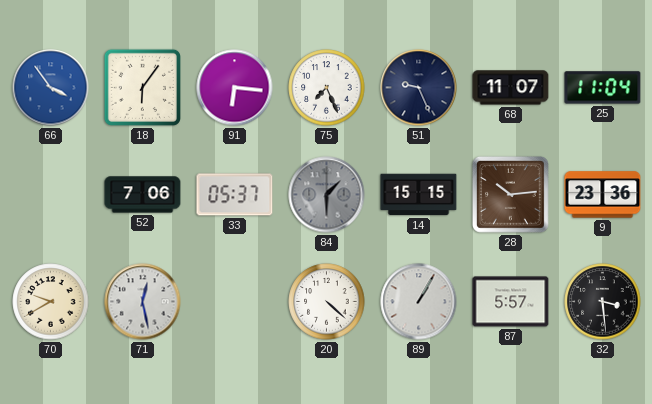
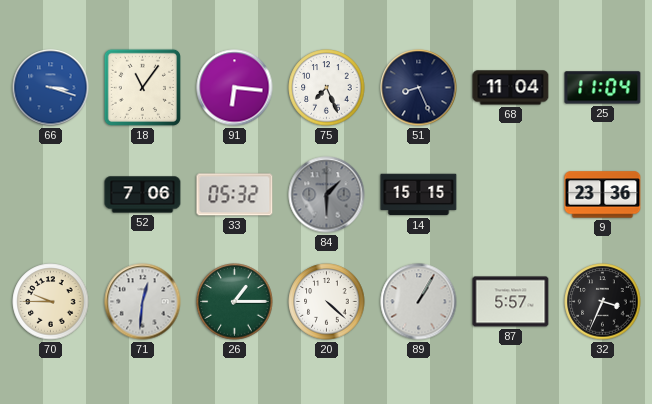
66: 3:54 -> 3:18 (51, 88)
18: 6:06 -> 11:06 (142, 87)
51: 9:26 -> 8:26 (419, 88)
68: 11:07 -> 11:04 (511, 88)
33: 05:37 -> 05:32 (235, 195)
28: 10:14 -> none (510, 194)
70: 9:40 -> 9:45 (51, 302)
71: 12:28 -> 12:31 (143, 302)
26: none -> 1:15 (235, 302)
32: 3:29 -> 3:34 (603, 302)
